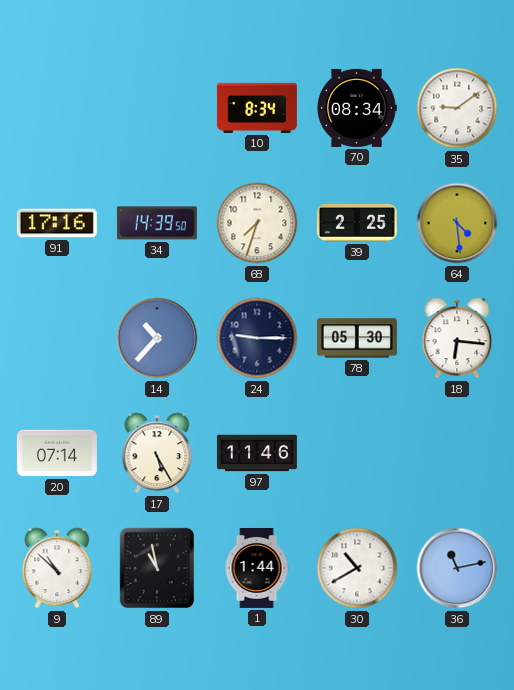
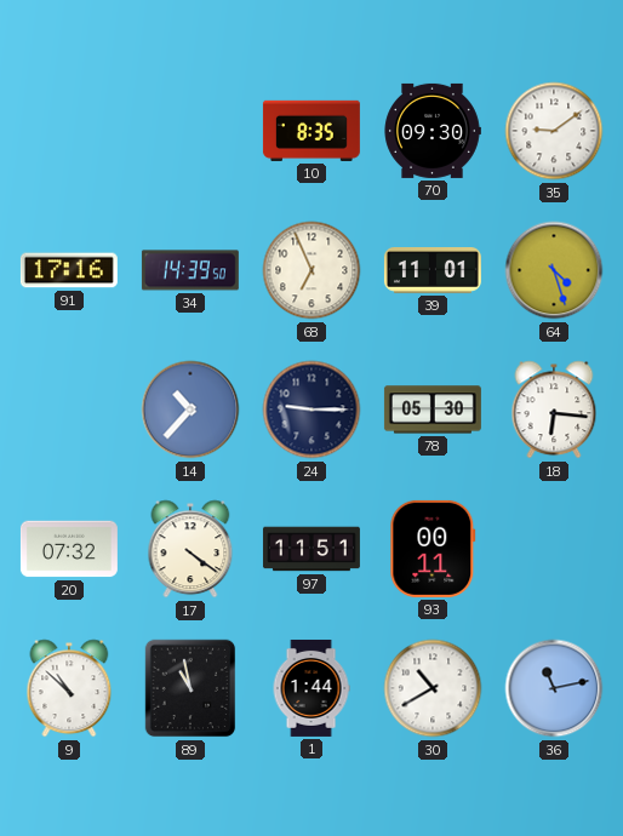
10: 8:34 -> 8:35 (311, 131)
70: 08:34 -> 09:30 (433, 131)
68: 7:33 -> 6:56 (311, 270)
39: 2:25 -> 11:01 (433, 271)
64: 4:29 -> 4:27 (554, 270)
20: 07:14 -> 07:32 (69, 549)
17: 5:25 -> 4:21 (190, 549)
97: 11:46 -> 11:51 (311, 549)
93: none -> 00:11 (433, 549)
